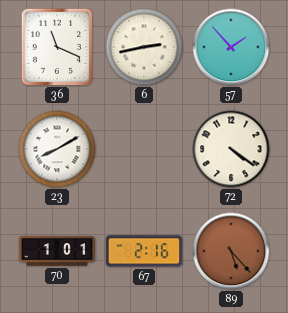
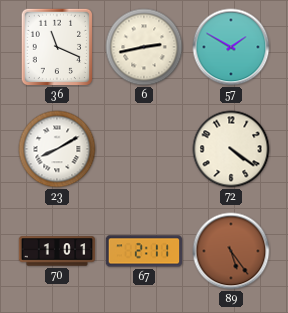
57: 1:53 -> 1:50 (231, 47)
67: 2:16 -> 2:11 (144, 251)
89: 5:23 -> 5:24 (231, 251)
